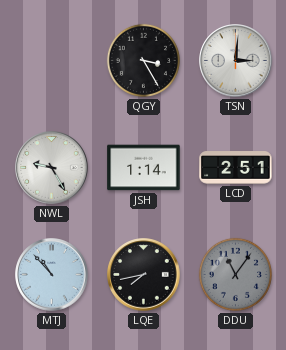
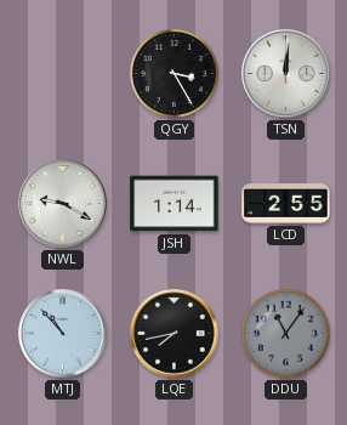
TSN: 3:01 -> 12:01 (286, 74)
NWL: 9:25 -> 9:20 (63, 204)
LCD: 2:51 -> 2:55 (286, 204)
